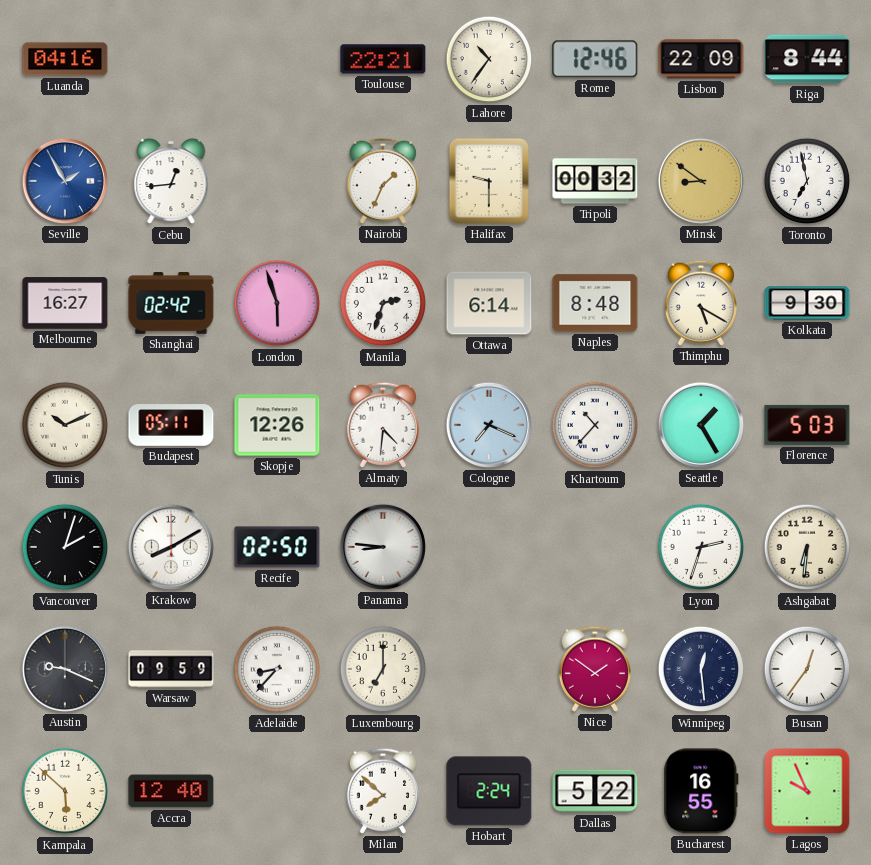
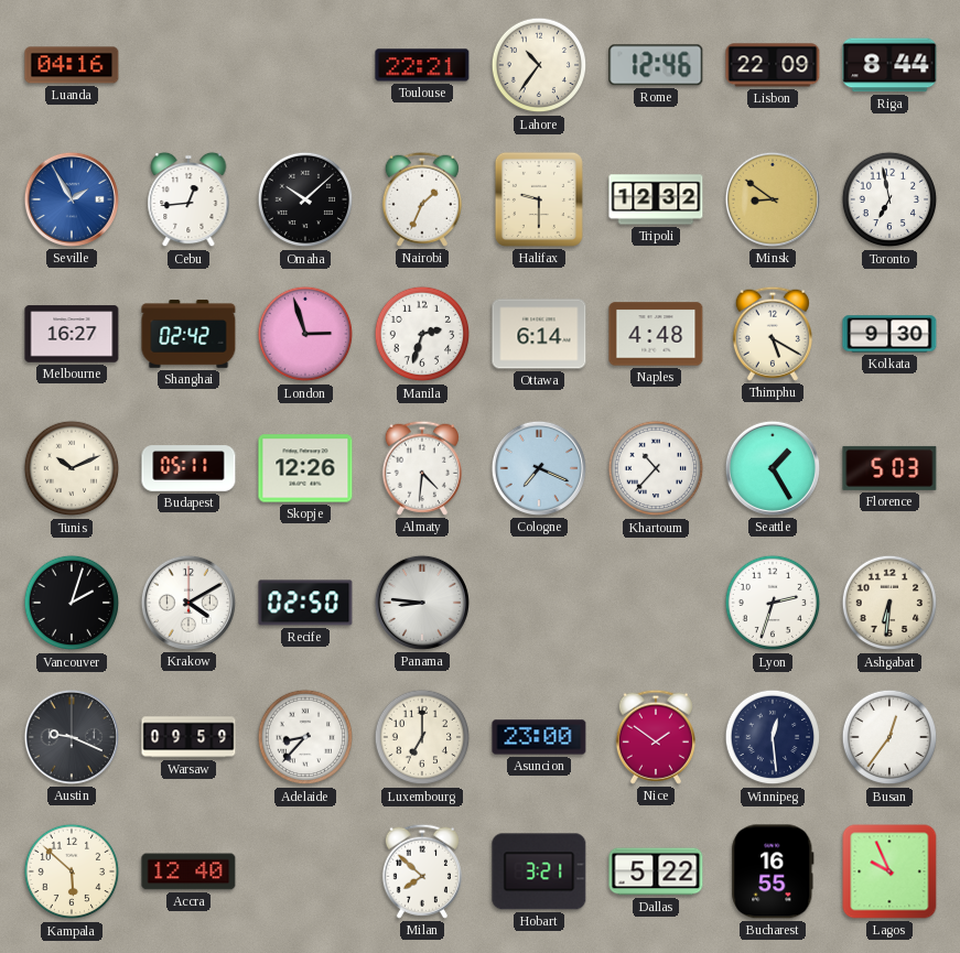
Omaha: none -> 10:08 (305, 199)
Tripoli: 00:32 -> 12:32 (656, 199)
London: 5:57 -> 2:57 (305, 334)
Naples: 8:48 -> 4:48 (656, 334)
Krakow: 8:10 -> 4:10 (188, 603)
Asuncion: none -> 23:00 (539, 737)
Hobart: 2:24 -> 3:21 (539, 871)
